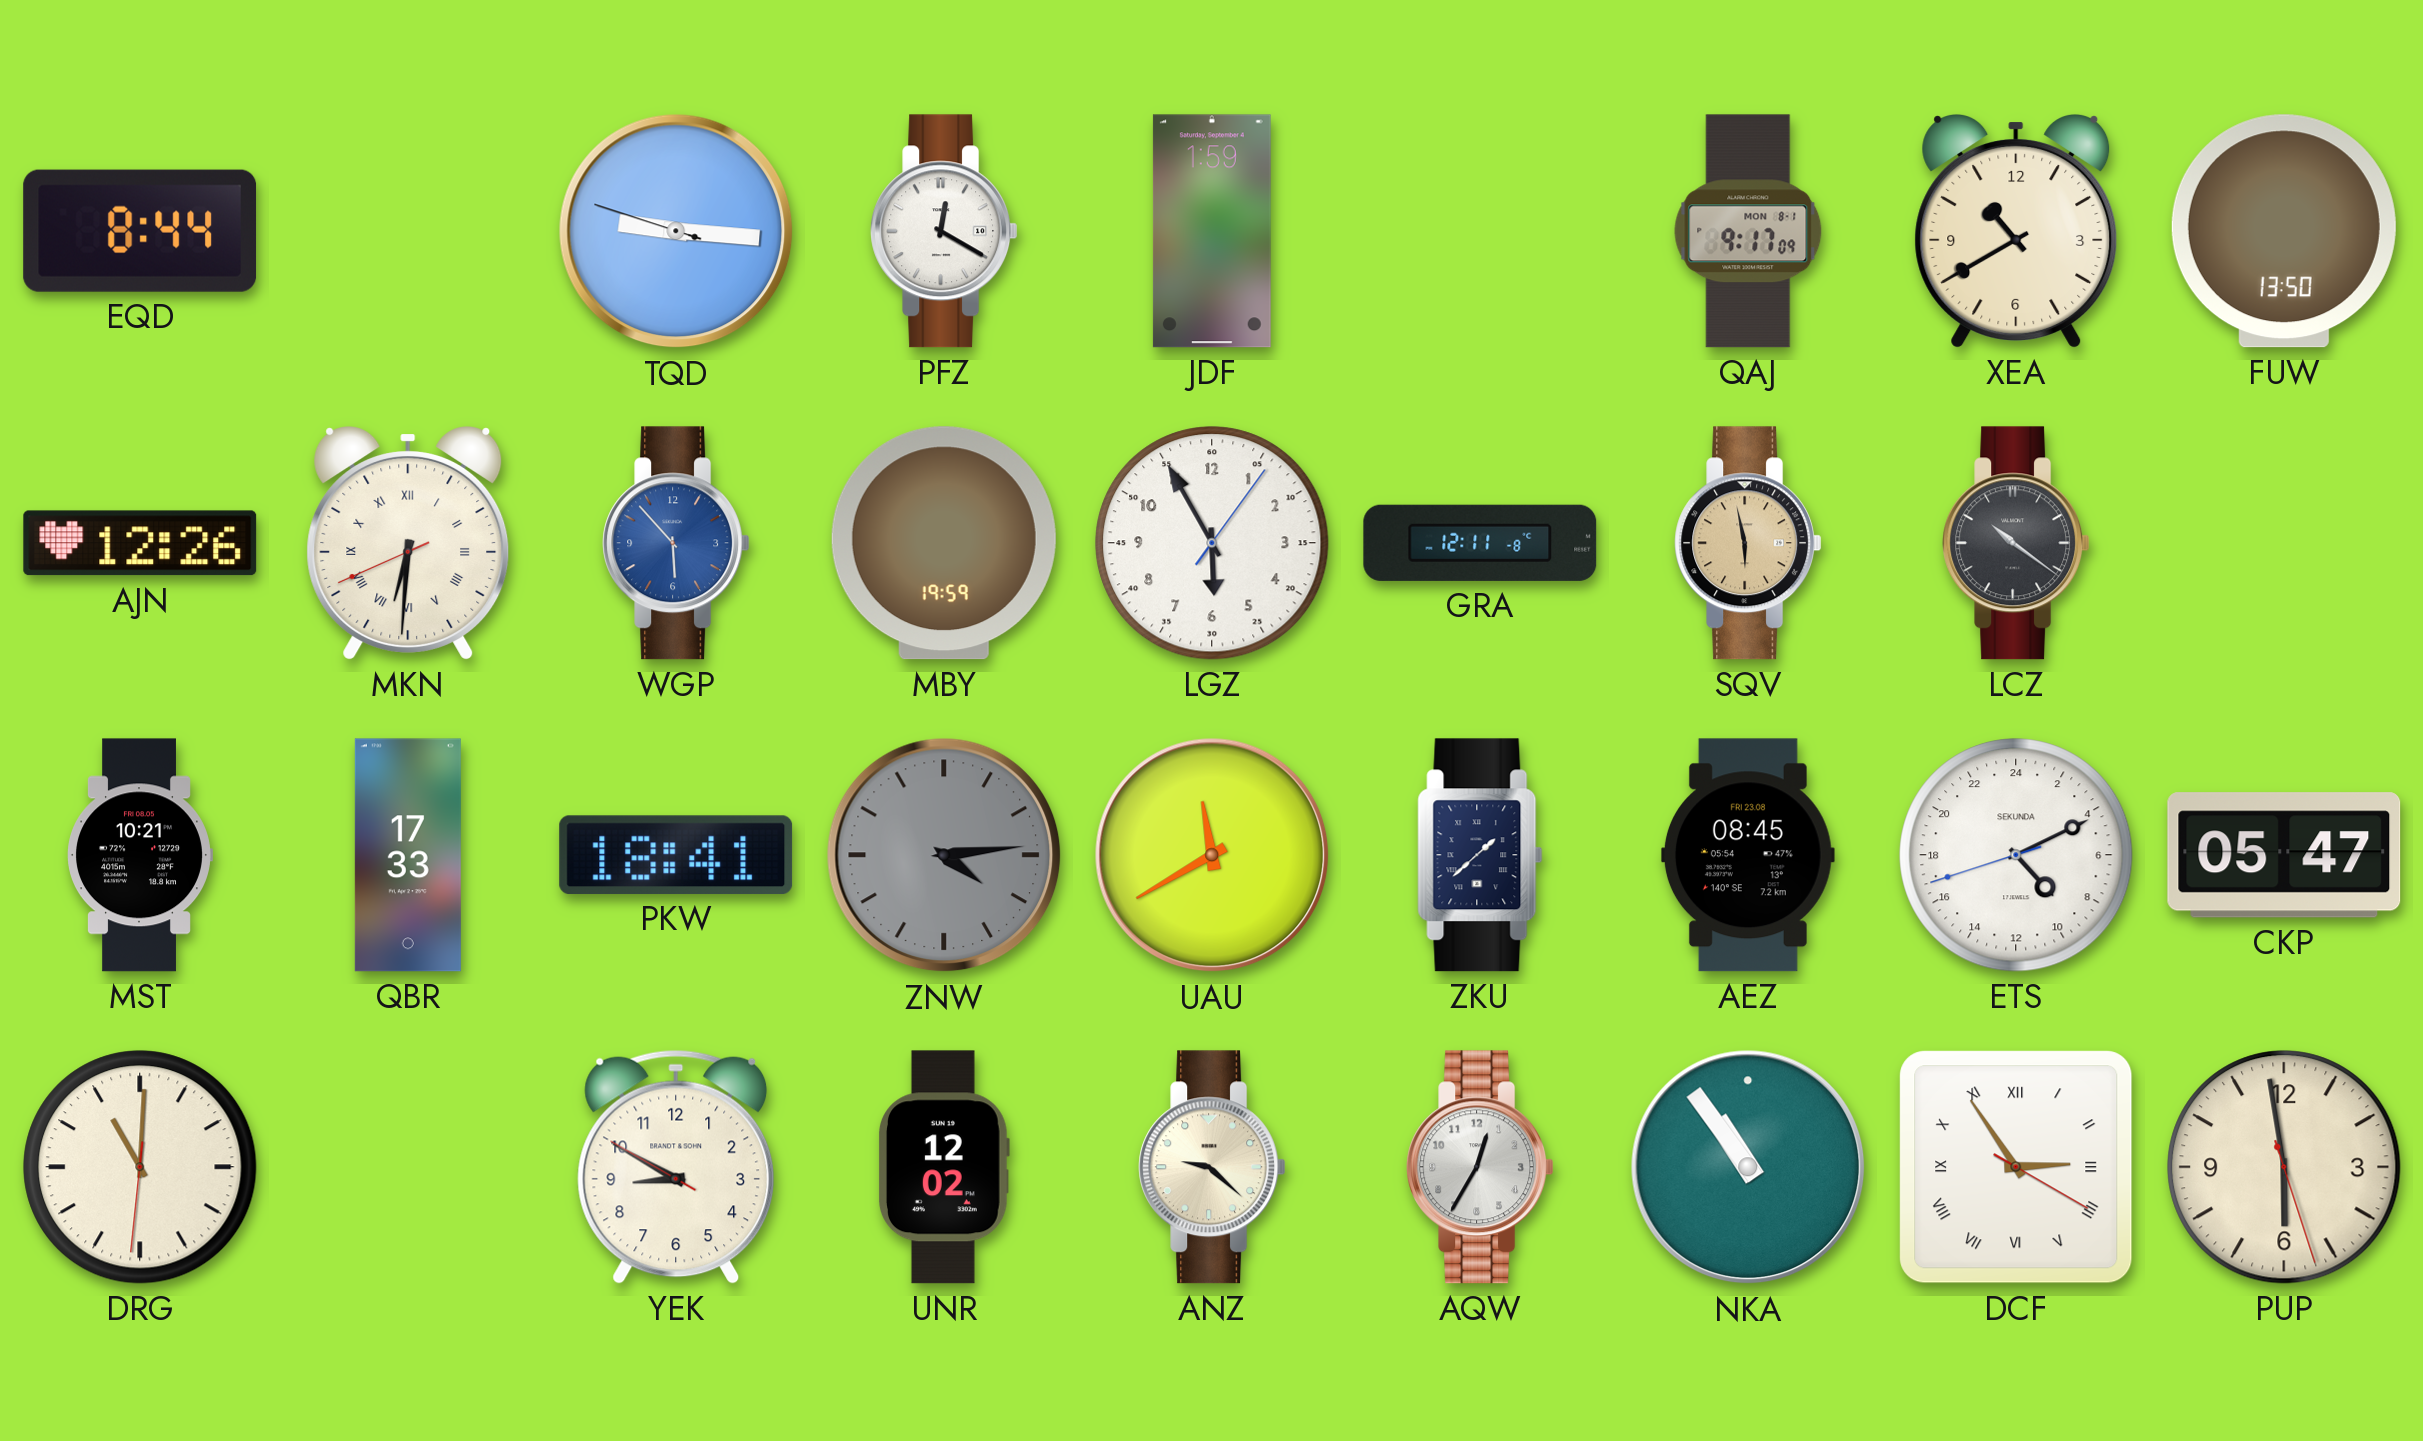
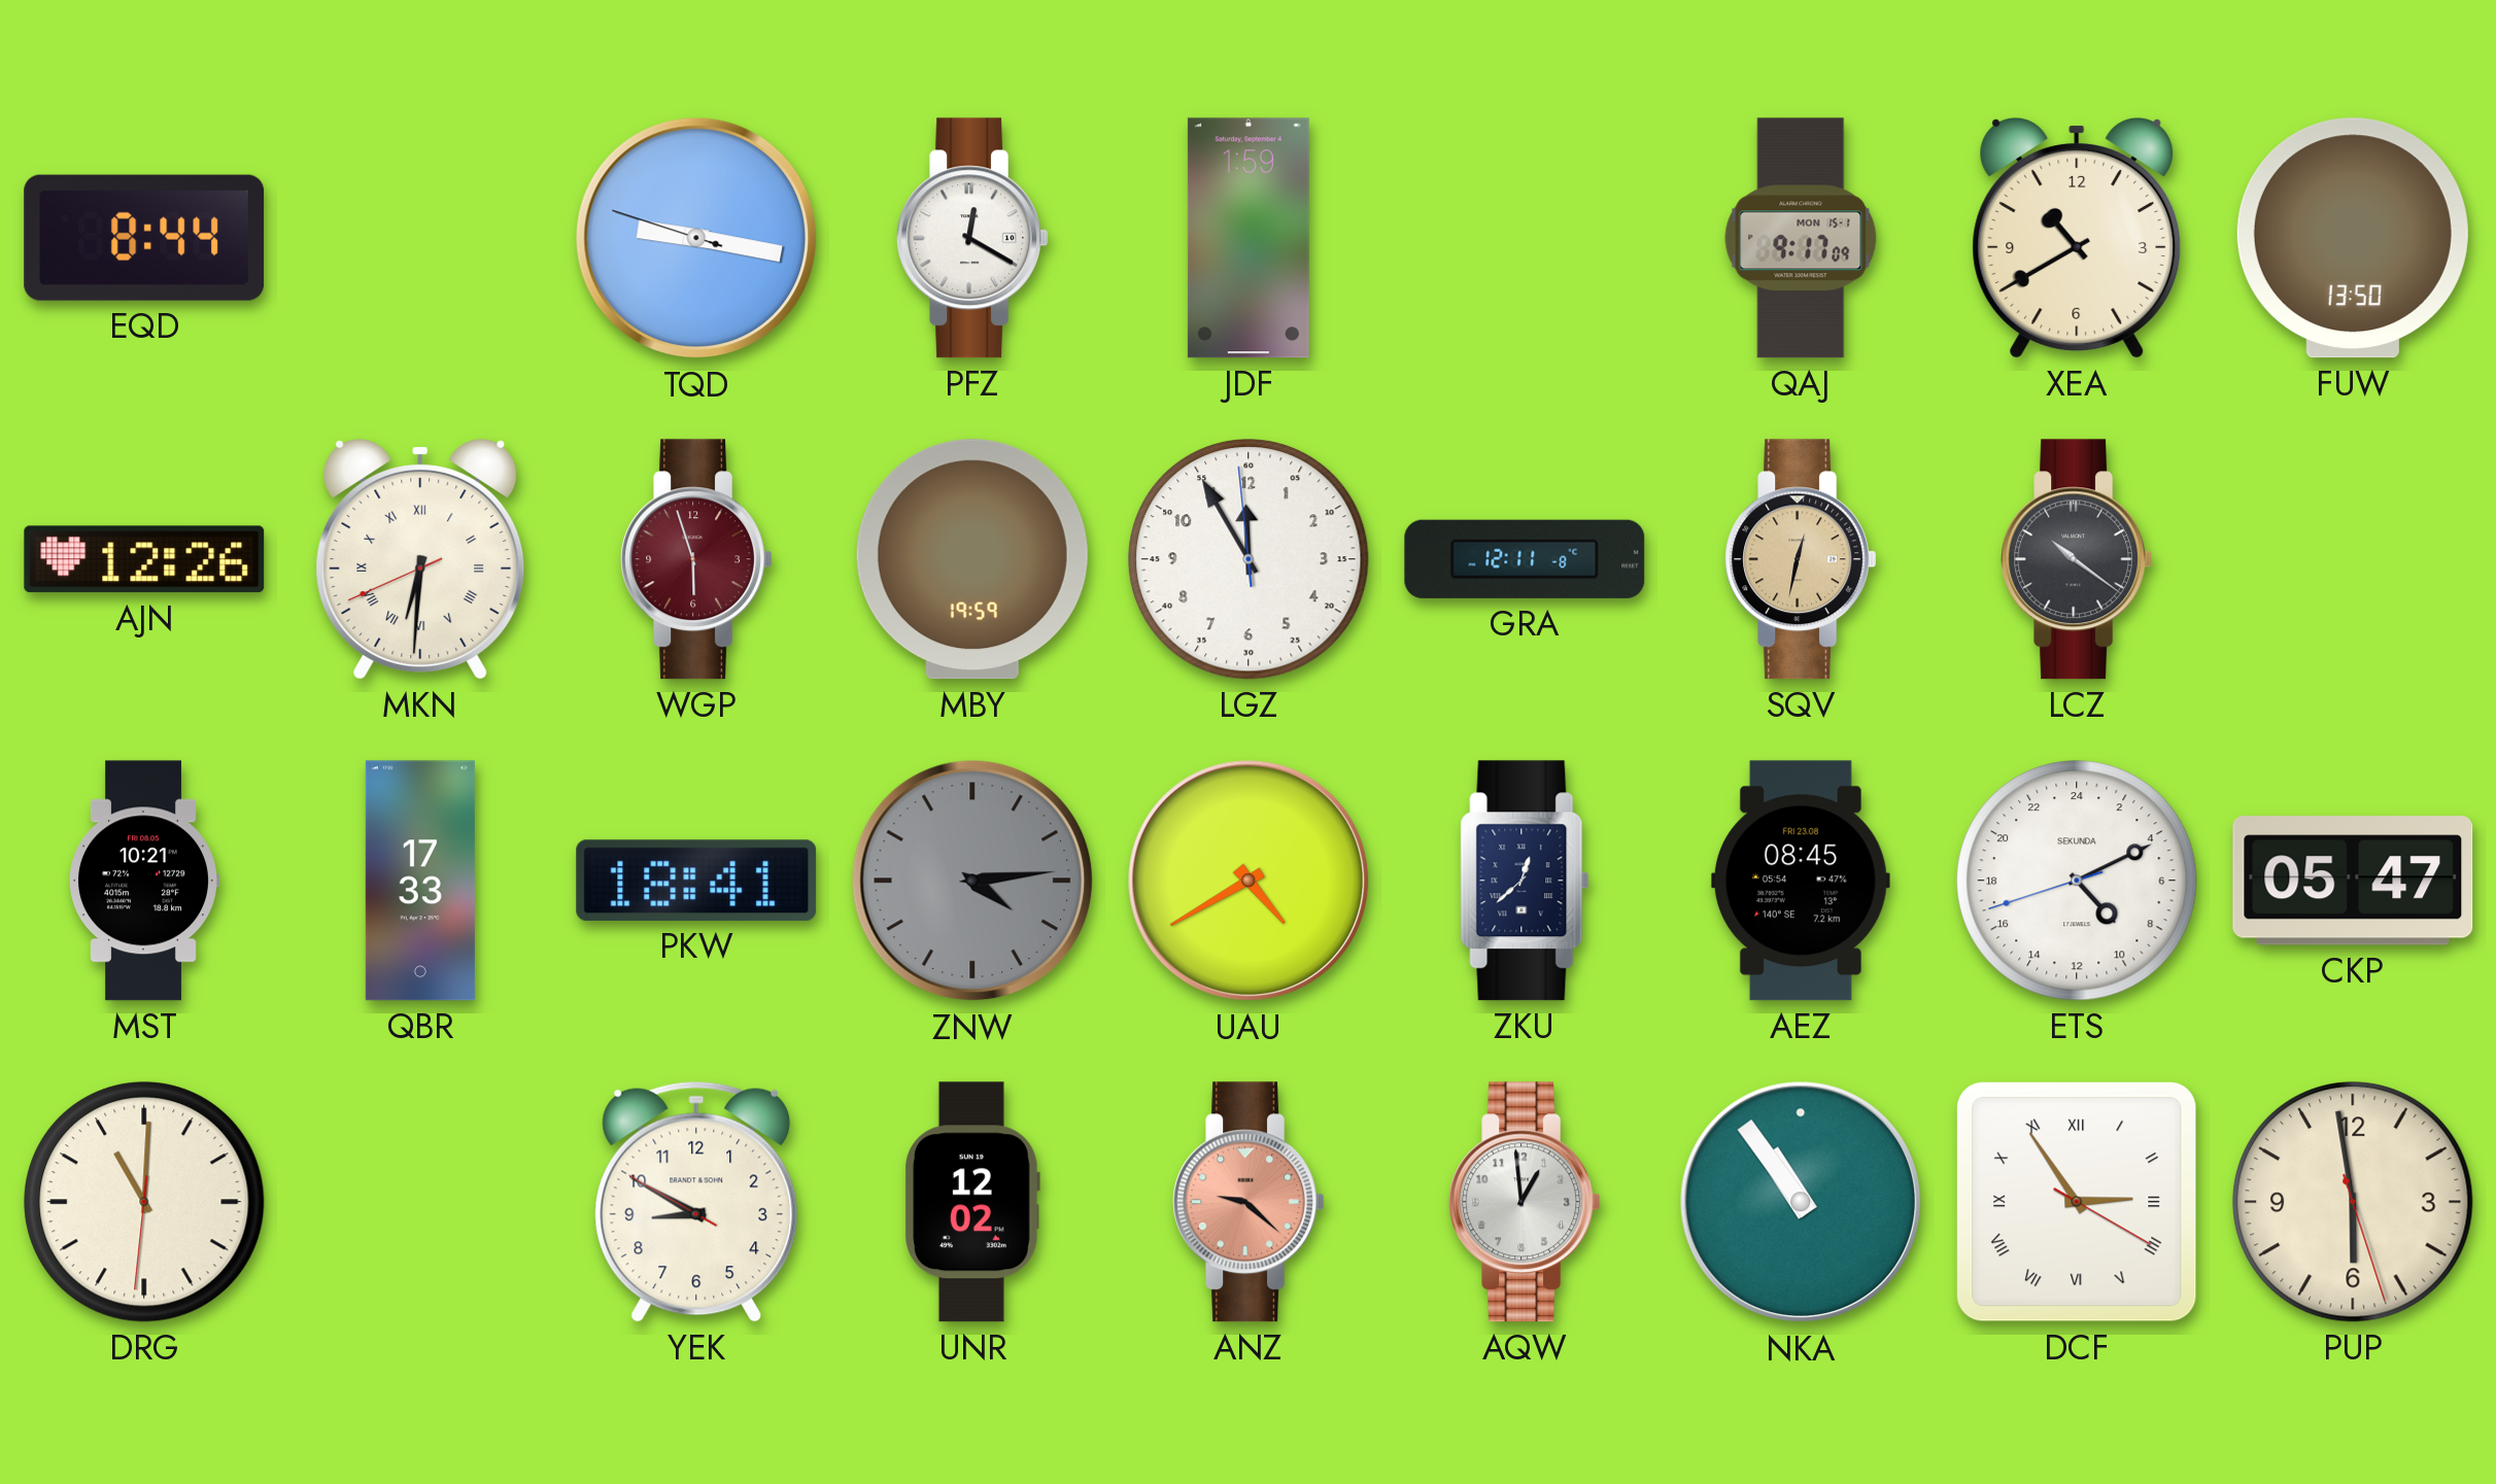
TQD: 9:15 -> 9:16 (696, 238)
QAJ date: MON 8-1 -> MON 15-1 (1801, 238)
WGP: 5:53 -> 5:57 (696, 559)
WGP dial: blue -> burgundy (696, 559)
LGZ: 5:55 -> 11:54 (1249, 559)
SQV: 5:58 -> 12:32 (1801, 559)
UAU: 11:40 -> 4:40 (1249, 881)
ZKU: 1:38 -> 12:38 (1525, 881)
ANZ dial: cream -> salmon (1249, 1202)
AQW: 12:35 -> 12:59 (1525, 1202)
